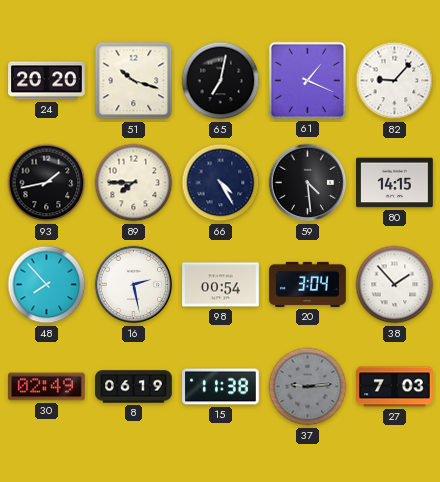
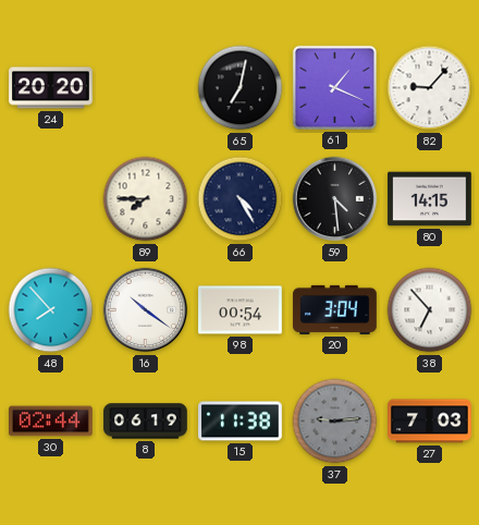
51: 10:18 -> none (134, 81)
93: 1:43 -> none (47, 183)
16: 2:28 -> 10:21 (146, 310)
38: 1:53 -> 6:53 (430, 310)
30: 02:49 -> 02:44 (51, 422)
